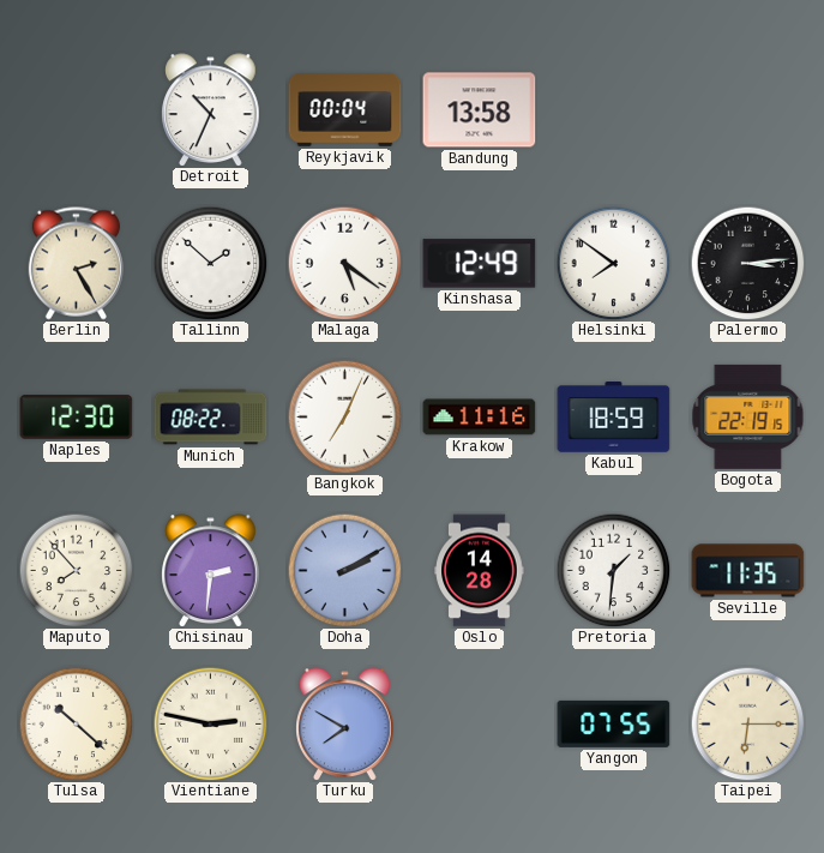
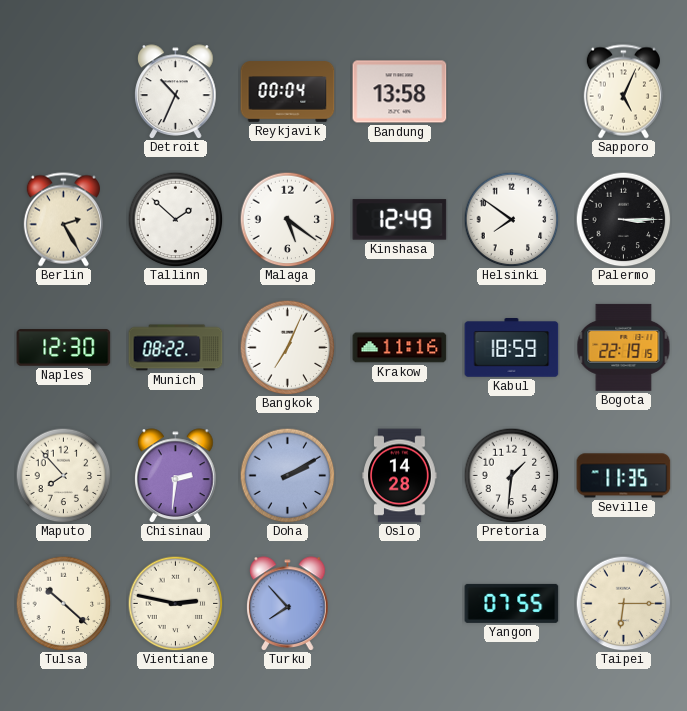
Sapporo: none -> 5:04 (623, 92)
Palermo: 3:14 -> 3:15 (623, 219)
Turku: 7:50 -> 7:53 (288, 604)
